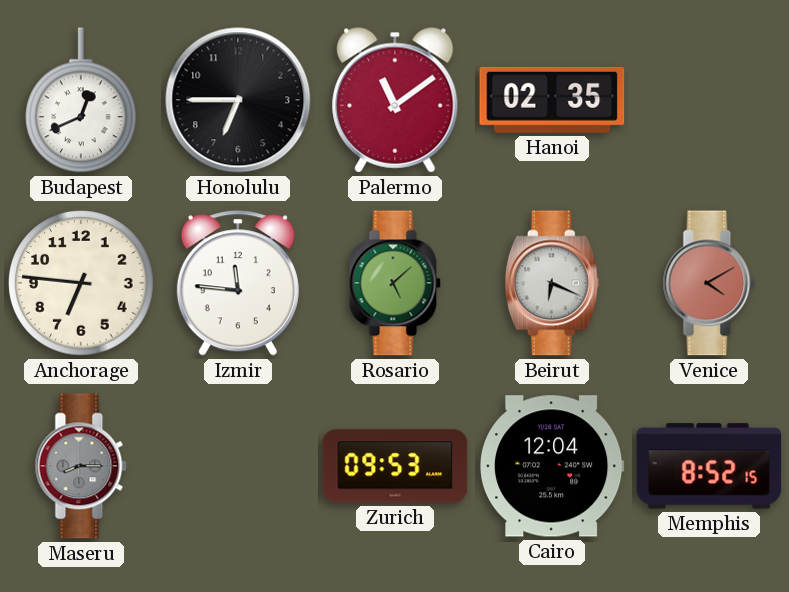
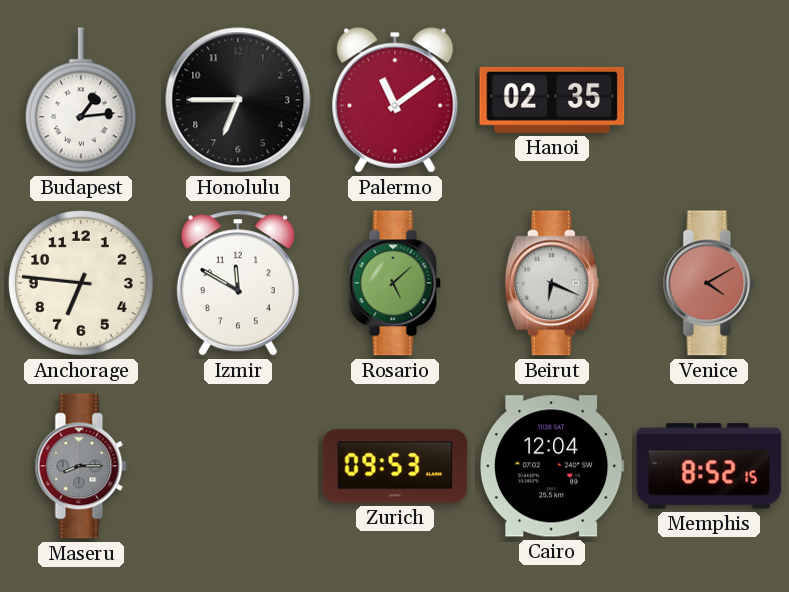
Budapest: 12:41 -> 1:14 (81, 100)
Izmir: 11:46 -> 11:50 (238, 283)
